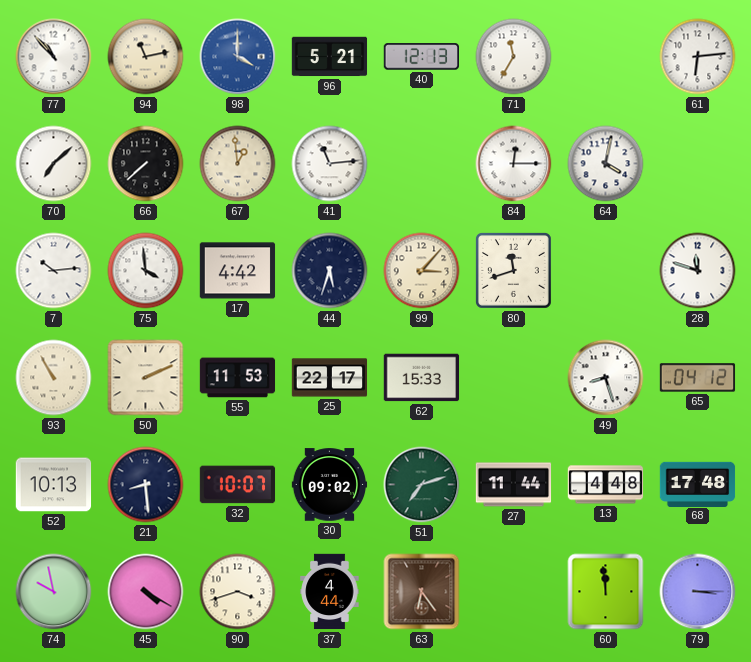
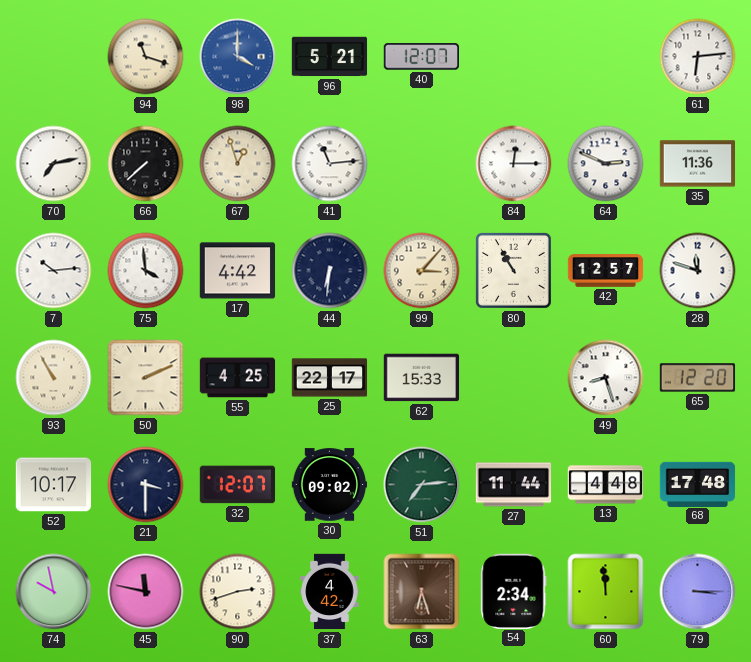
77: 10:53 -> none (54, 57)
94: 11:13 -> 11:18 (146, 57)
40: 12:13 -> 12:07 (421, 57)
71: 11:35 -> none (514, 57)
70: 7:08 -> 7:13 (54, 164)
67: 12:59 -> 12:57 (238, 164)
64: 4:02 -> 2:49 (606, 164)
35: none -> 11:36 (698, 164)
44: 5:33 -> 6:31 (330, 271)
80: 11:42 -> 10:55 (513, 270)
42: none -> 12:57 (606, 271)
55: 11:53 -> 4:25 (238, 378)
65: 04:12 -> 12:20 (698, 378)
52: 10:13 -> 10:17 (54, 485)
21: 8:29 -> 3:30 (146, 485)
32: 10:07 -> 12:07 (238, 485)
51: 7:12 -> 7:14 (422, 485)
45: 4:20 -> 11:47 (146, 592)
90: 3:42 -> 2:42 (238, 592)
37: 4:44 -> 4:42 (330, 592)
63: 6:24 -> 6:27 (422, 592)
54: none -> 2:34 (514, 591)
